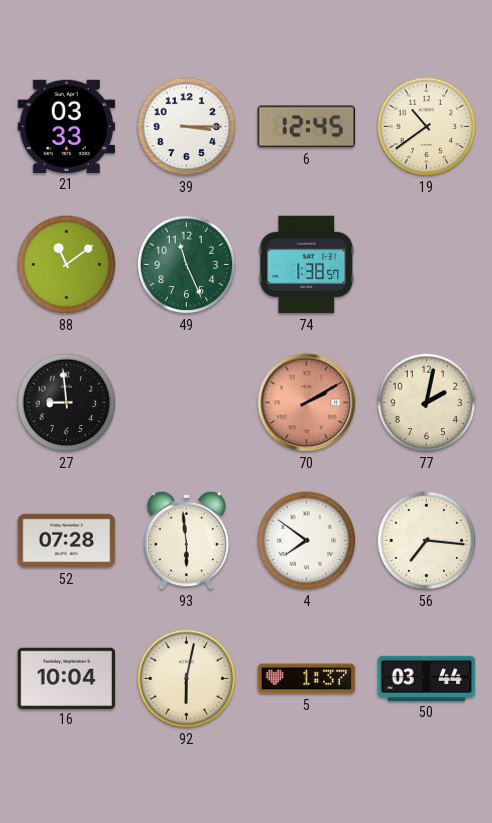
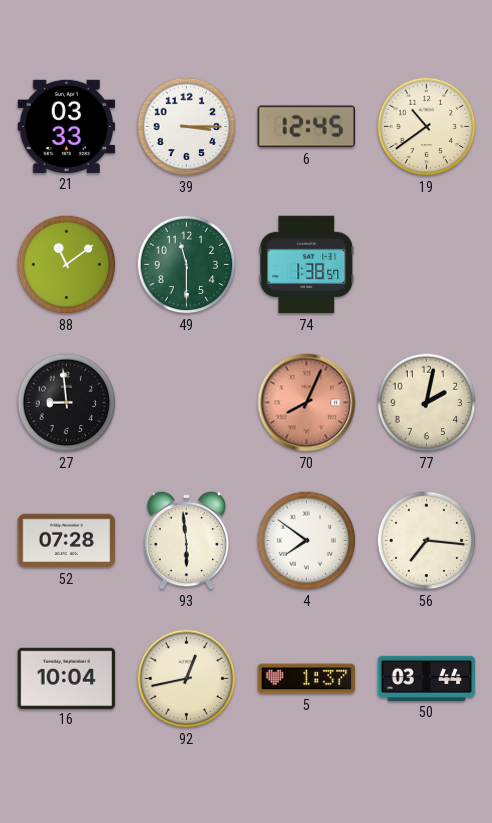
49: 11:26 -> 11:30 (187, 265)
70: 2:10 -> 8:04 (307, 403)
92: 6:02 -> 12:43 (187, 679)
